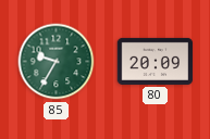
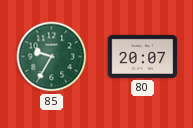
80: 20:09 -> 20:07 (143, 56)
